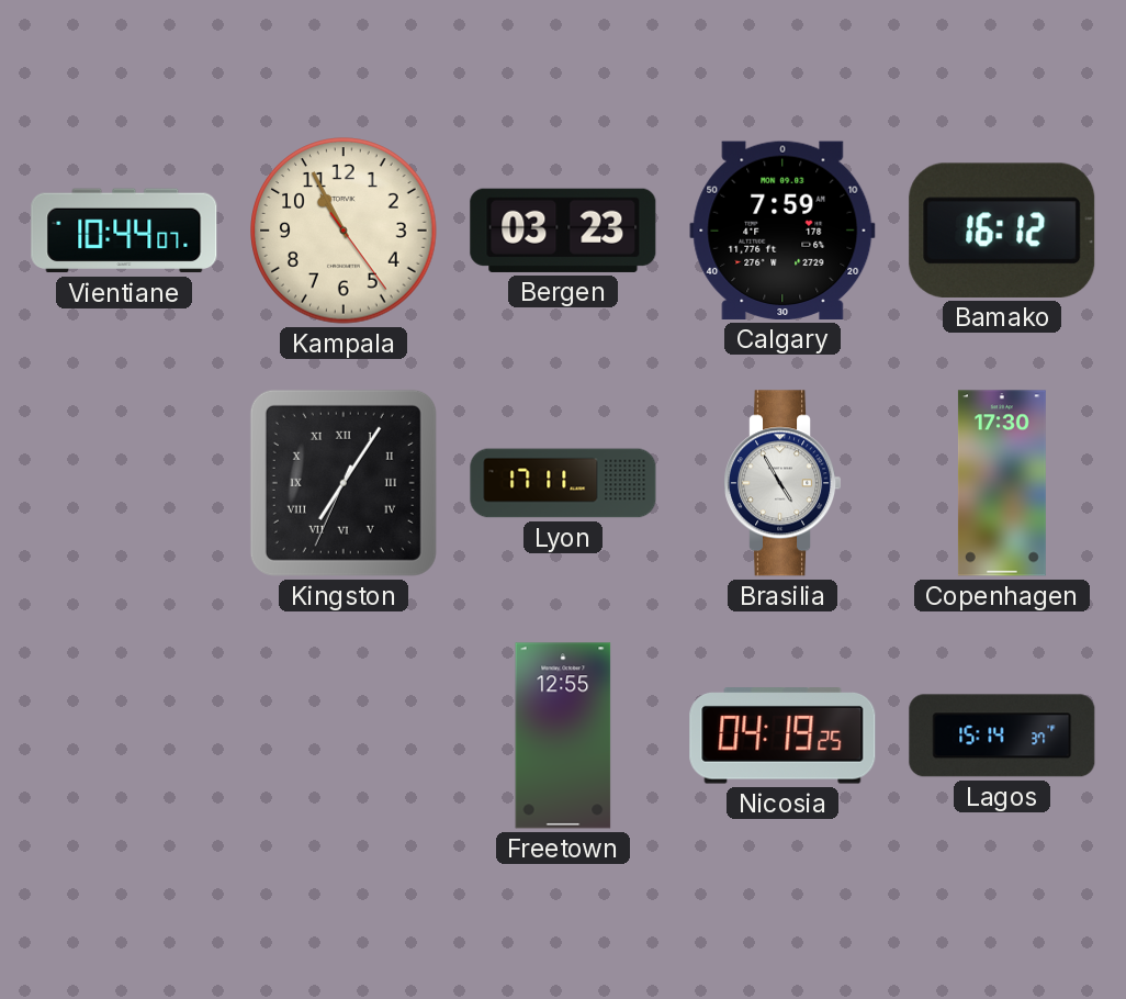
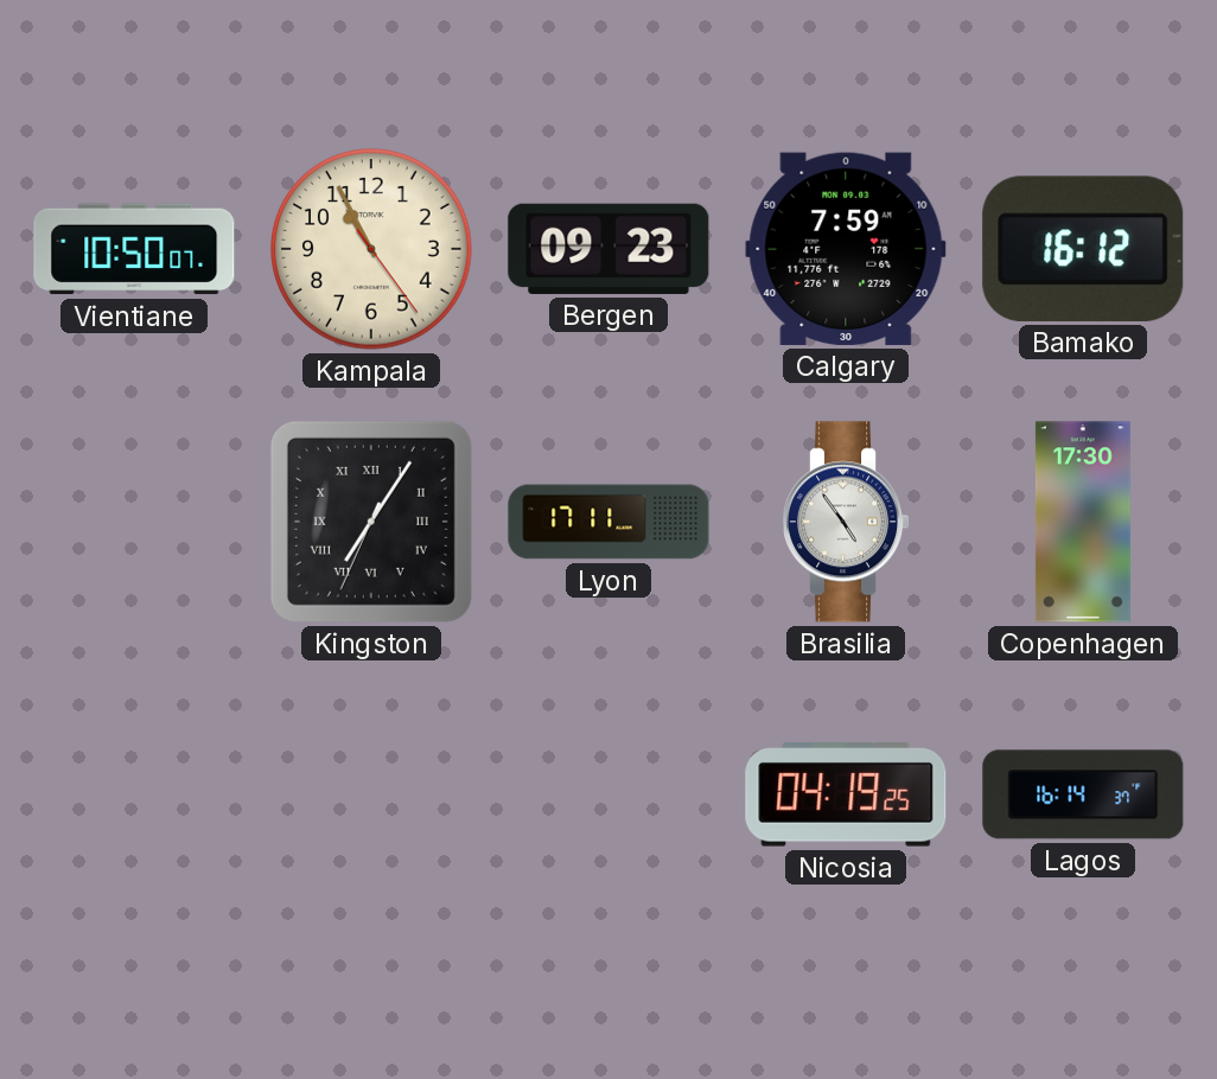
Vientiane: 10:44 -> 10:50 (134, 249)
Bergen: 03:23 -> 09:23 (608, 249)
Brasilia: 4:55 -> 4:54 (847, 522)
Freetown: 12:55 -> none (563, 736)
Lagos: 15:14 -> 16:14 (1083, 794)
